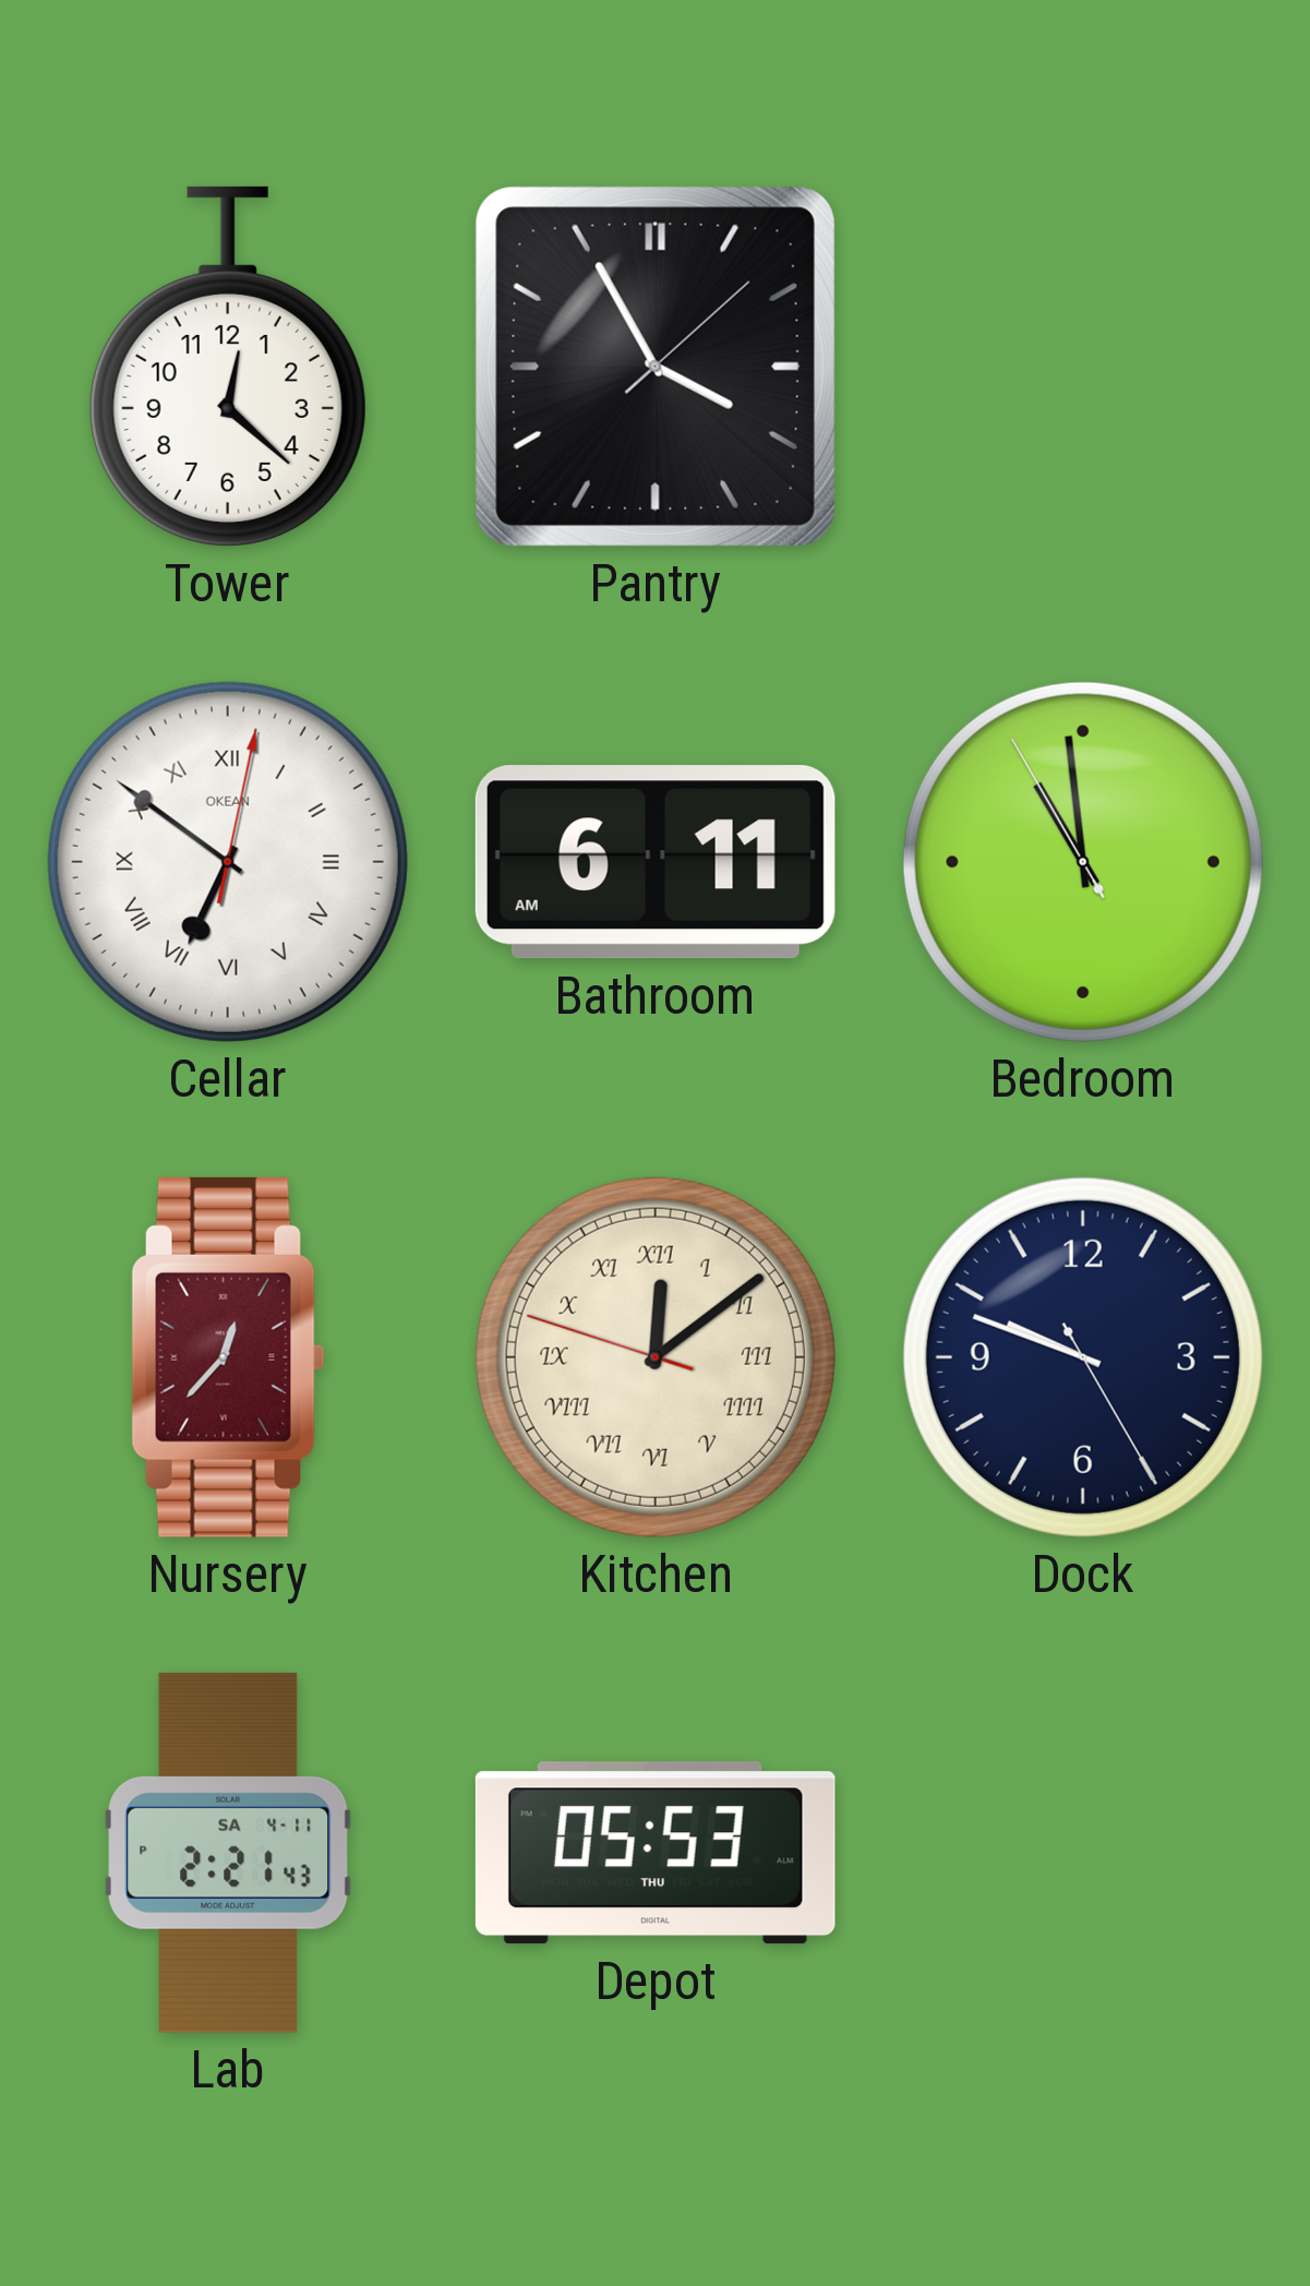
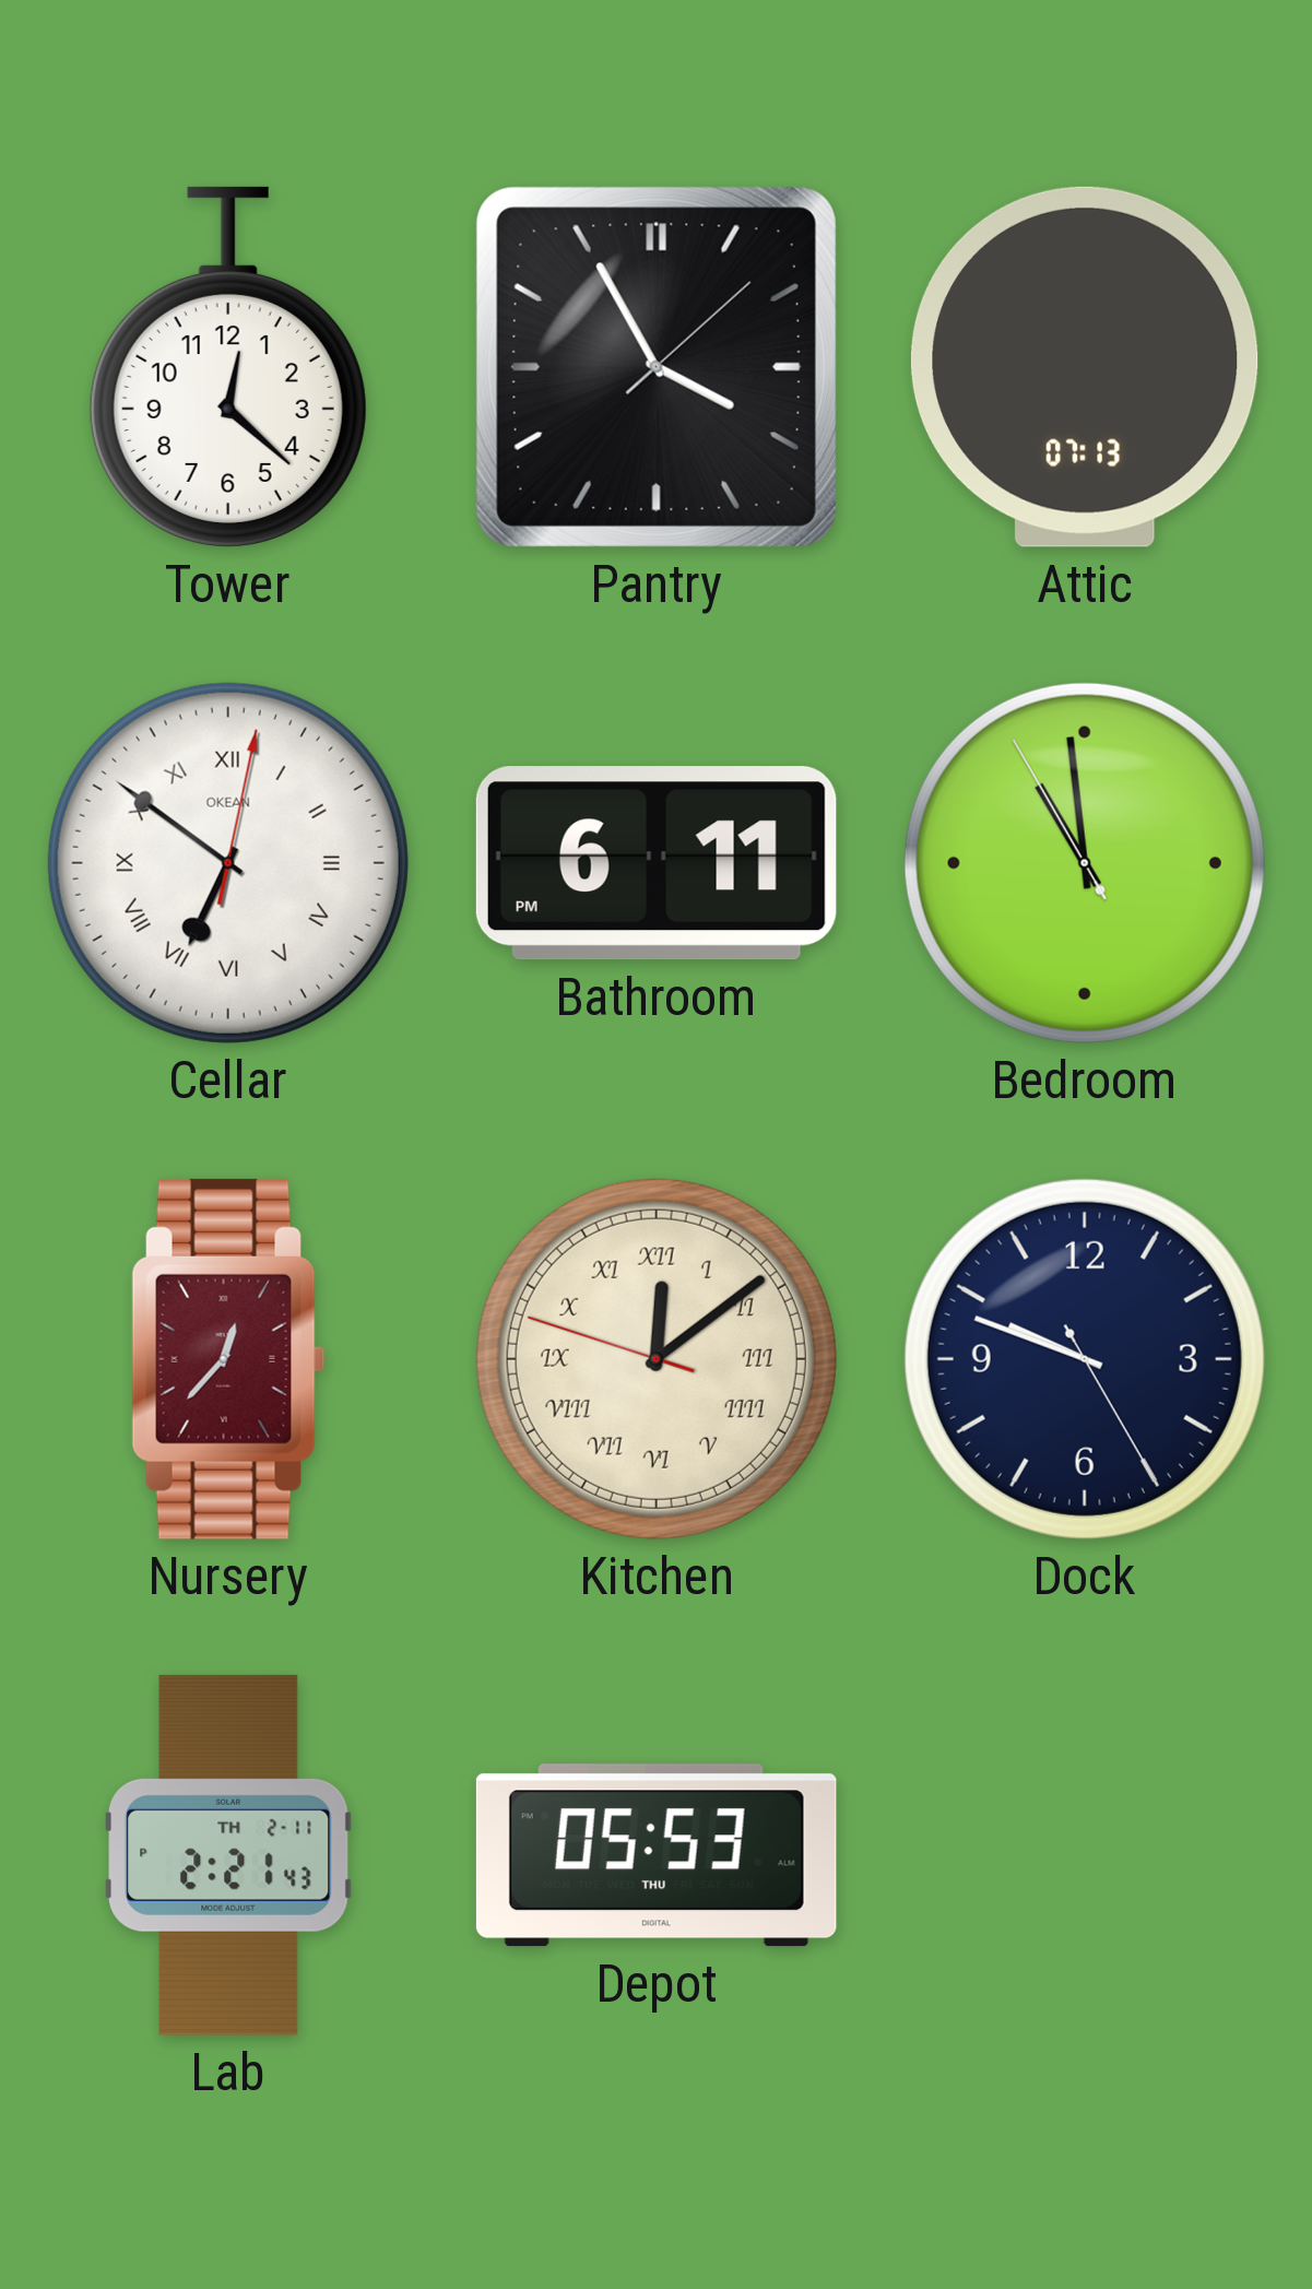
Attic: none -> 07:13 (1085, 367)
Bathroom: 6:11 AM -> 6:11 PM (657, 863)
Lab date: SA 4-11 -> TH 2-11 (228, 1855)
